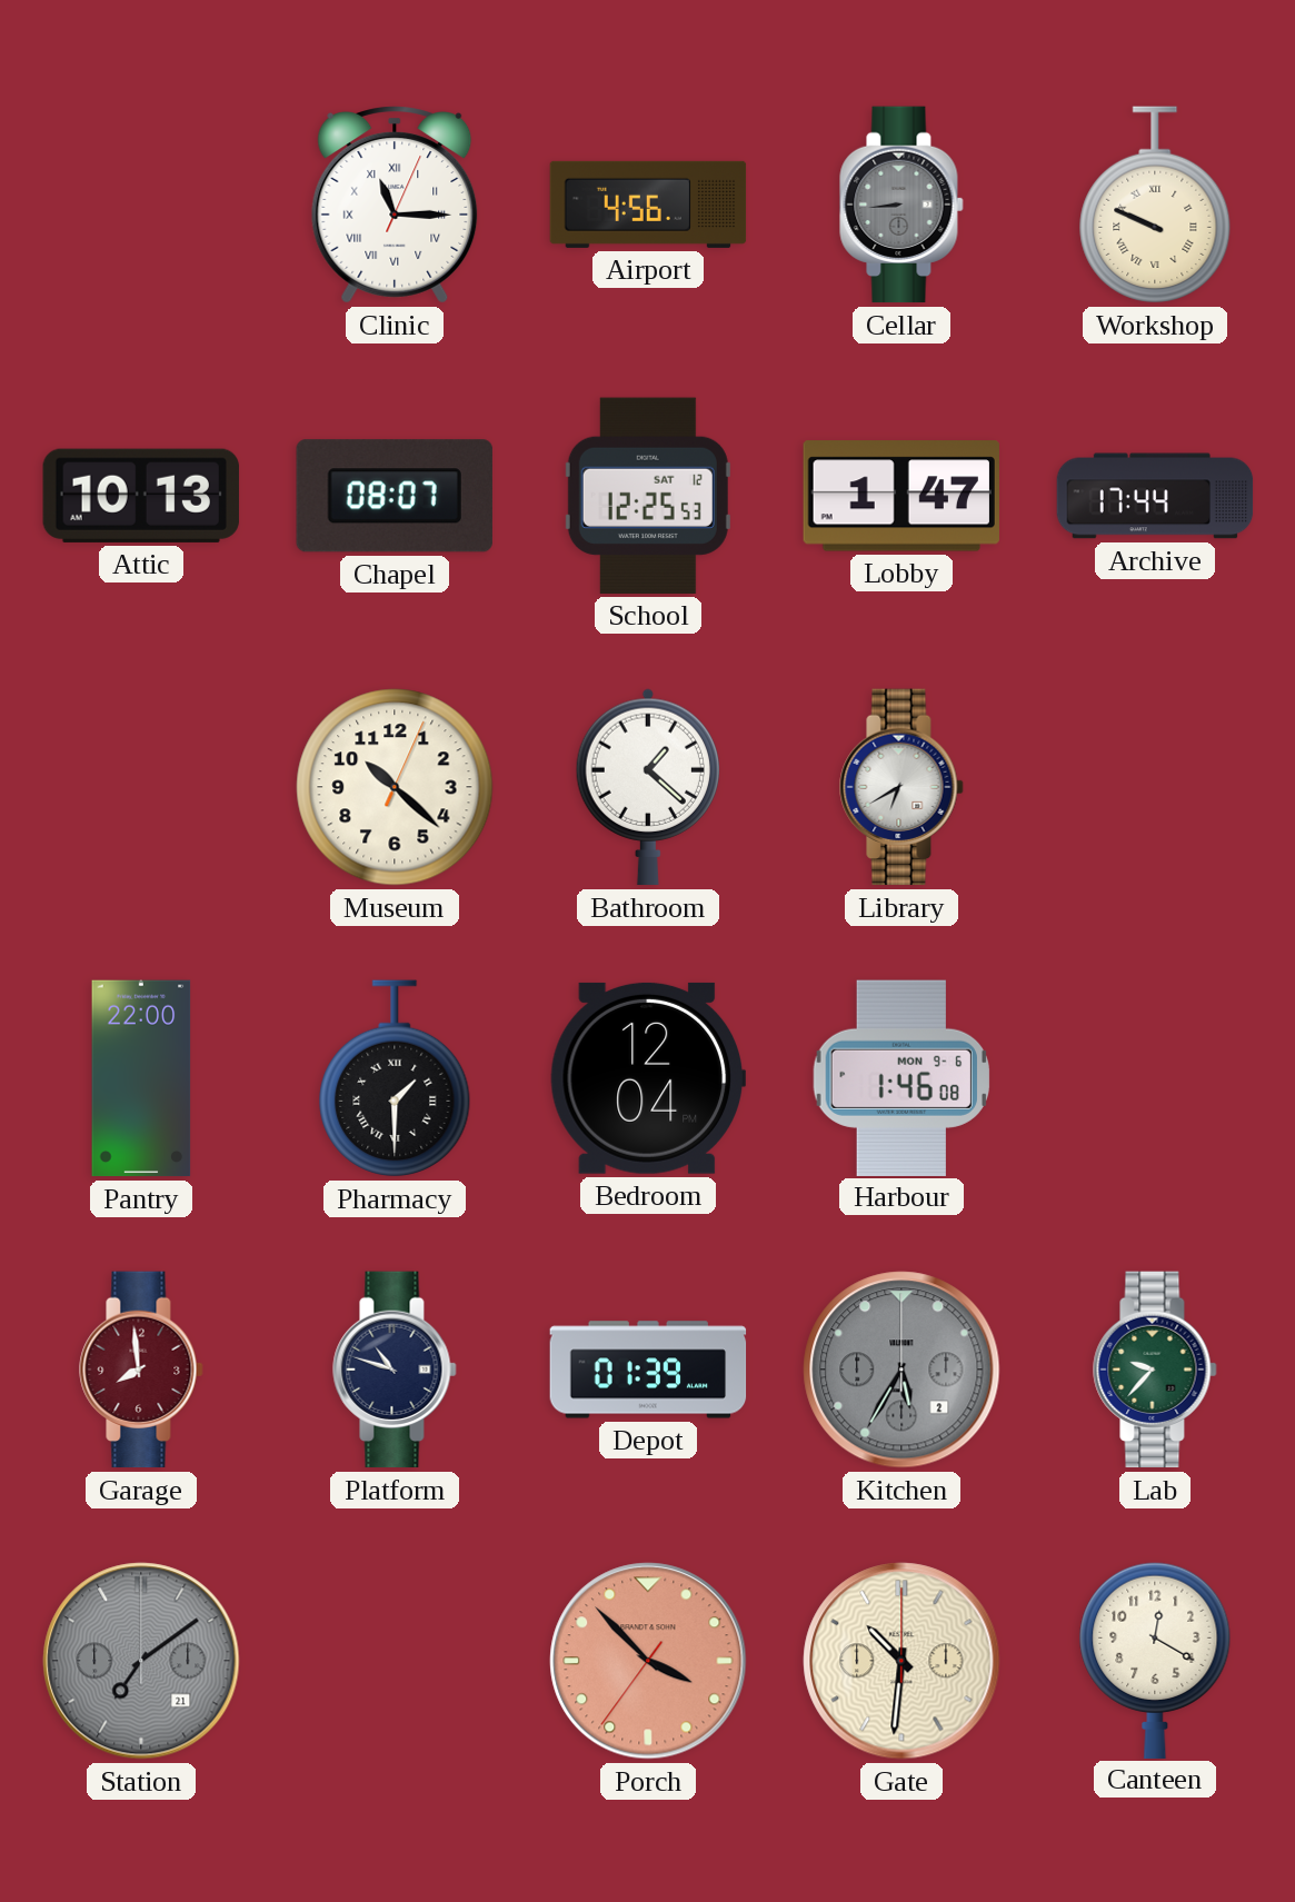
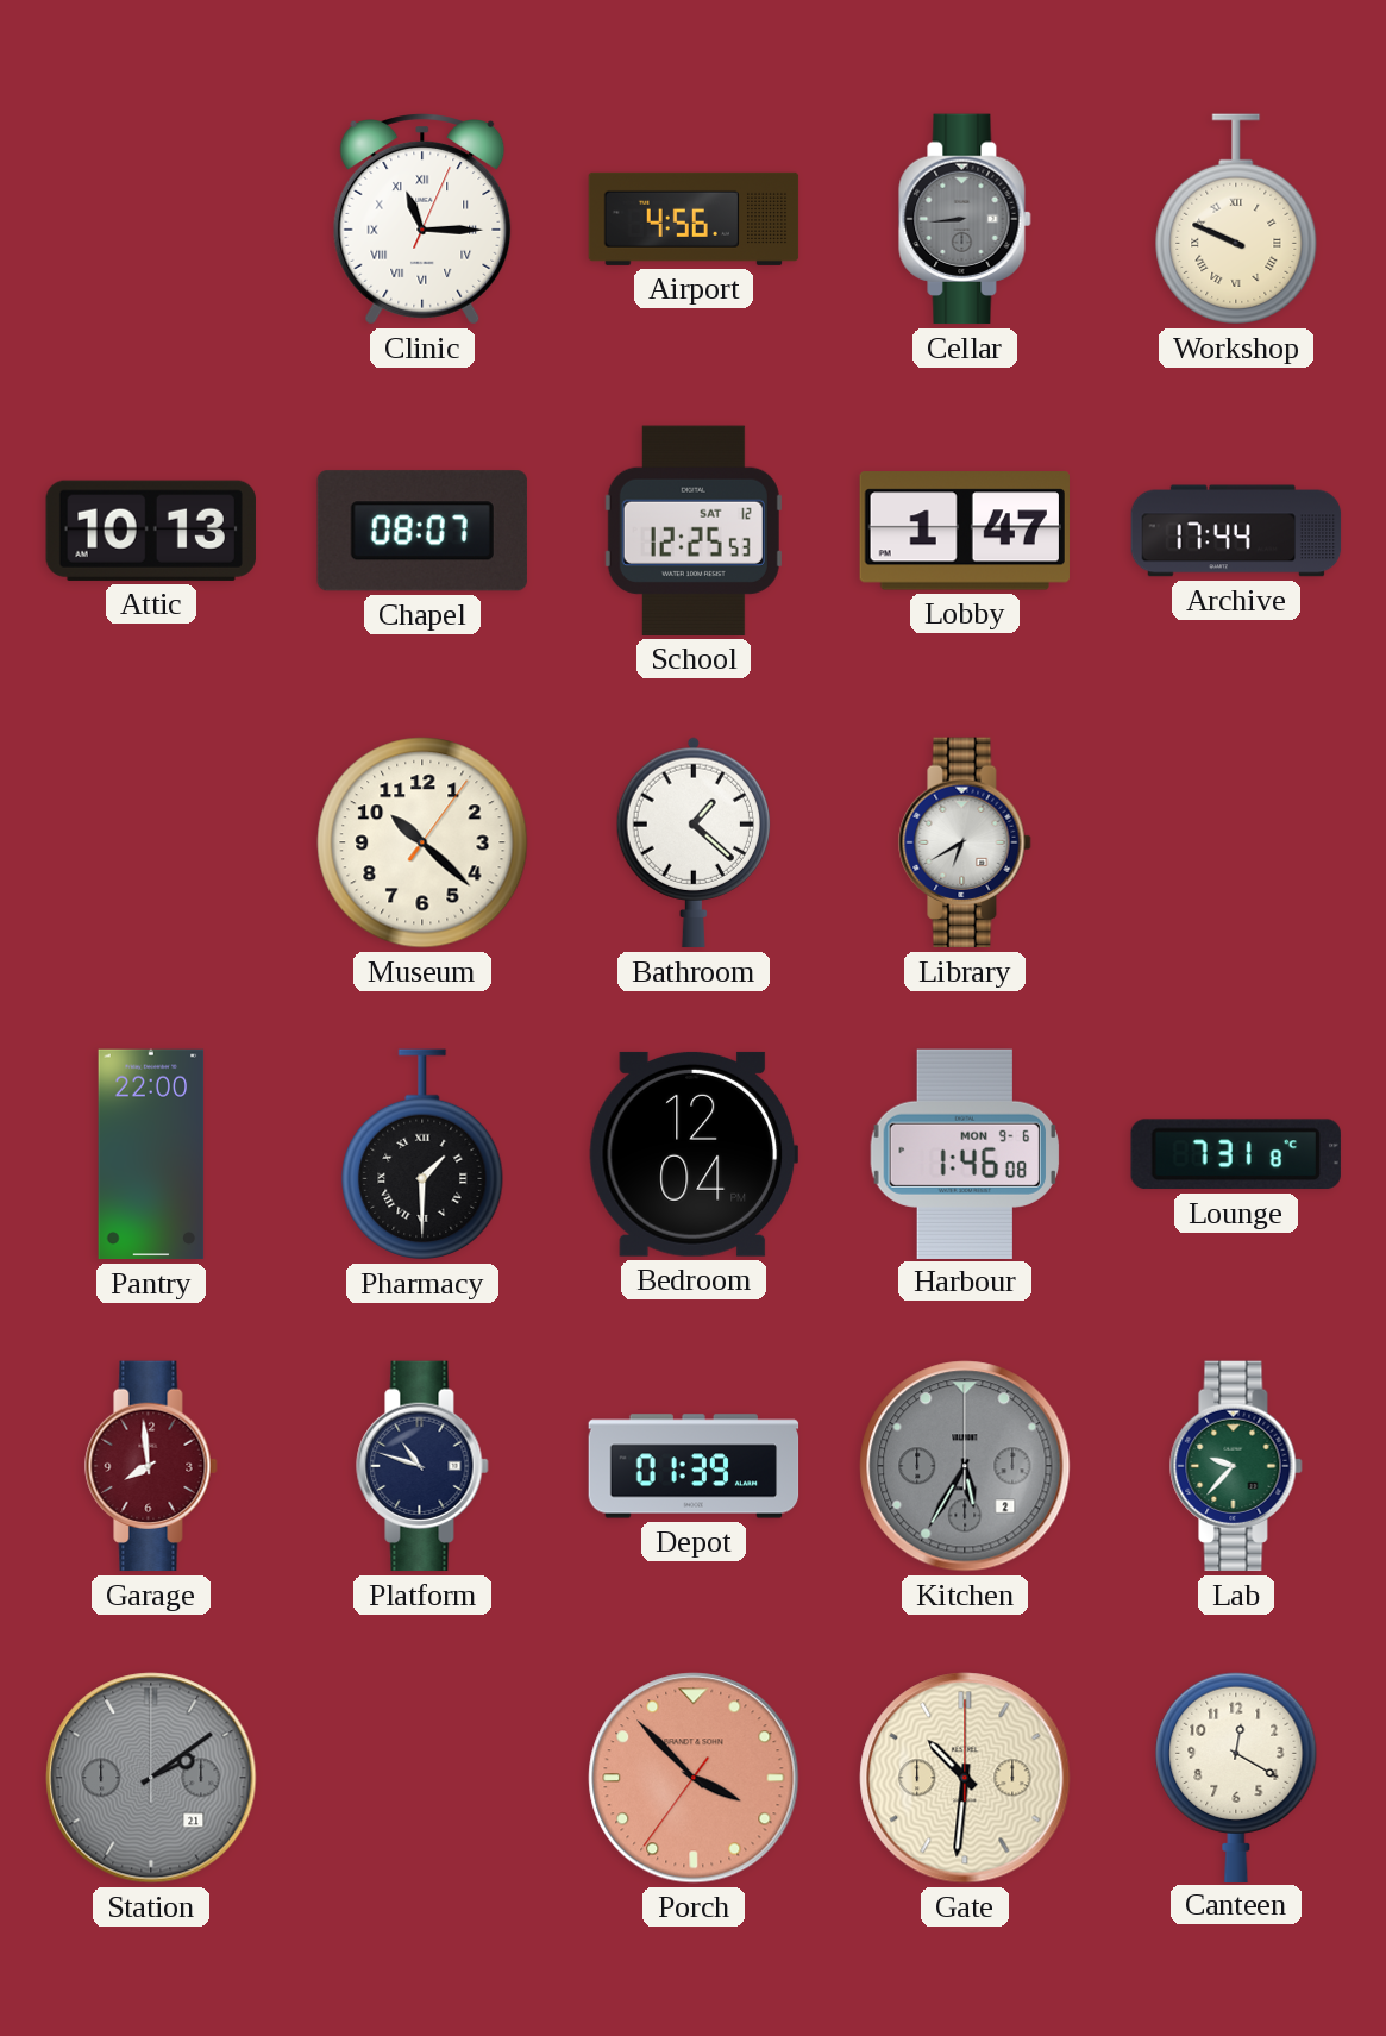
Museum: 10:22:04 -> 10:22:06 (422, 842)
Lounge: none -> 7:31 (1236, 1154)
Station: 7:09 -> 2:09 (151, 1778)
